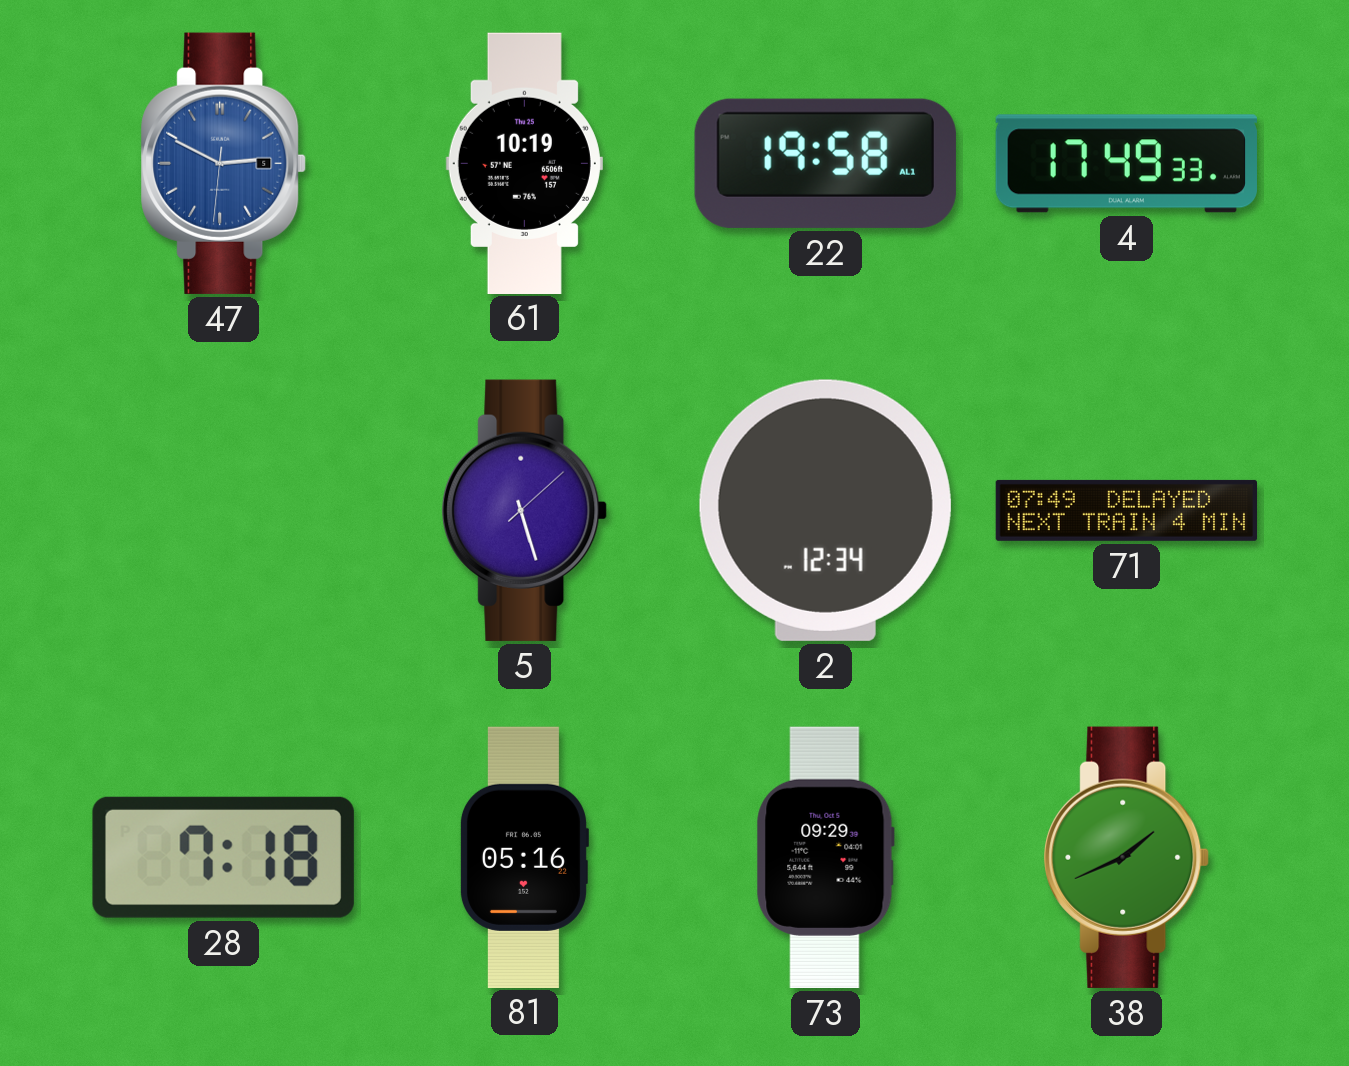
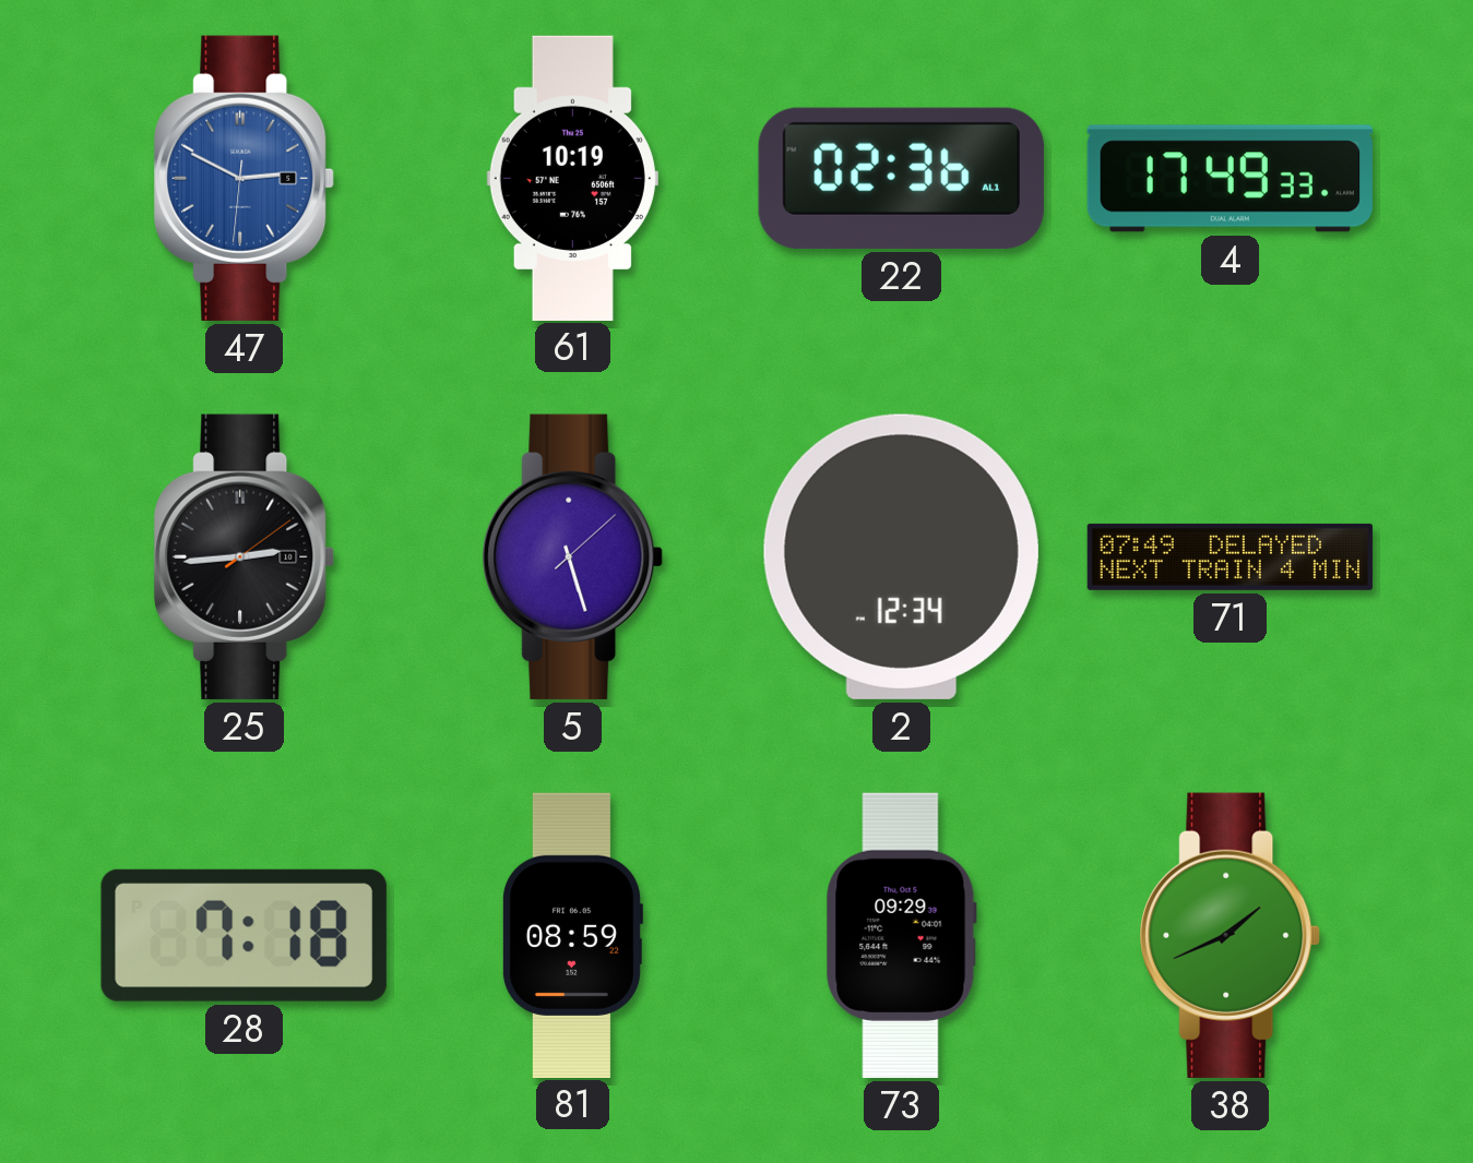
22: 19:58 -> 02:36 (901, 178)
25: none -> 2:44 (245, 556)
81: 05:16 -> 08:59 (572, 935)
